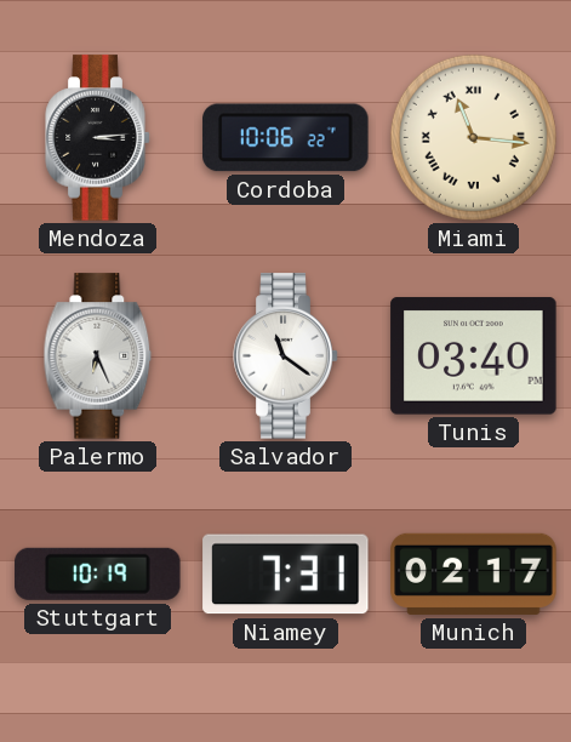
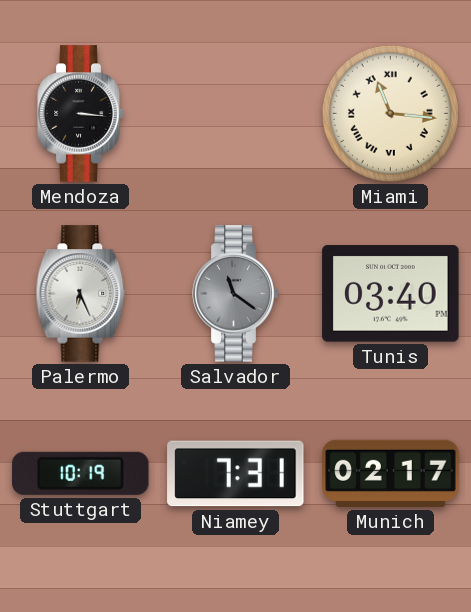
Mendoza: 3:14 -> 3:16 (81, 114)
Cordoba: 10:06 -> none (286, 138)
Salvador dial: white -> grey (236, 294)
